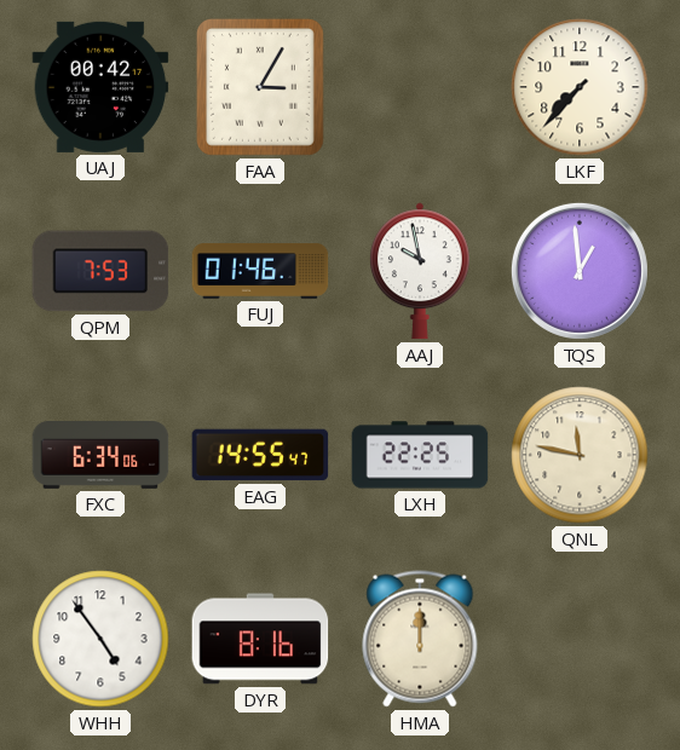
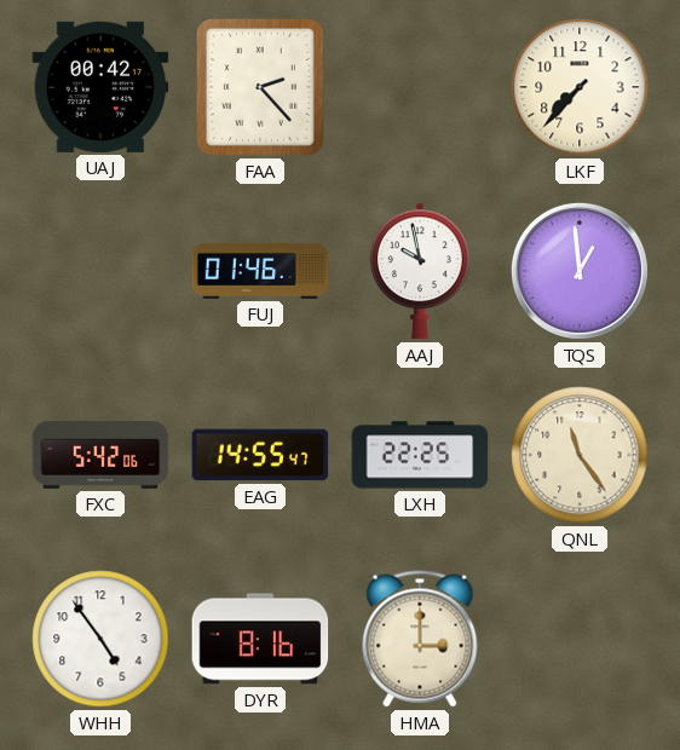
FAA: 3:05 -> 2:23 (260, 87)
QPM: 7:53 -> none (100, 271)
FXC: 6:34 -> 5:42 (100, 455)
QNL: 11:47 -> 11:24 (580, 455)
HMA: 12:00 -> 3:00 (420, 639)
